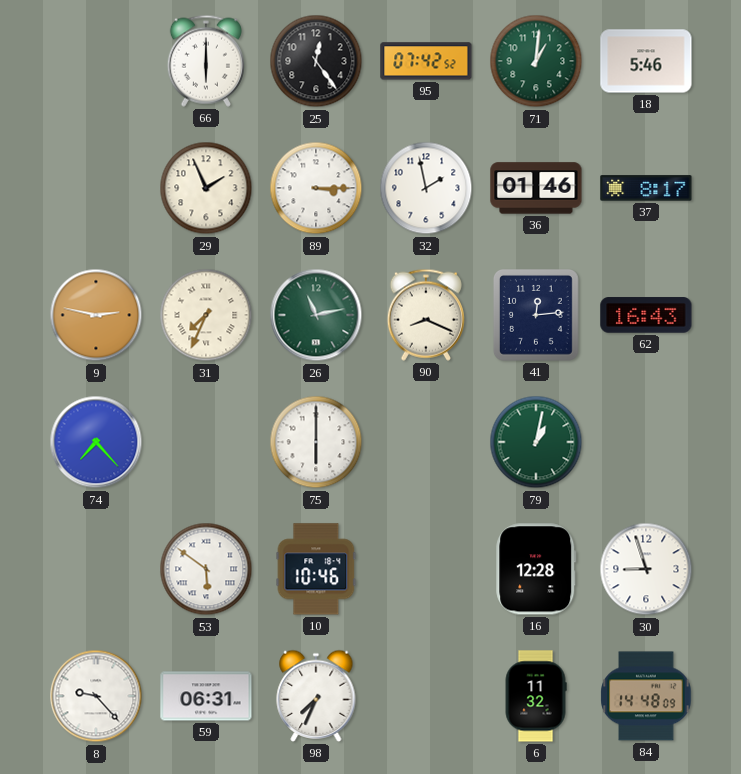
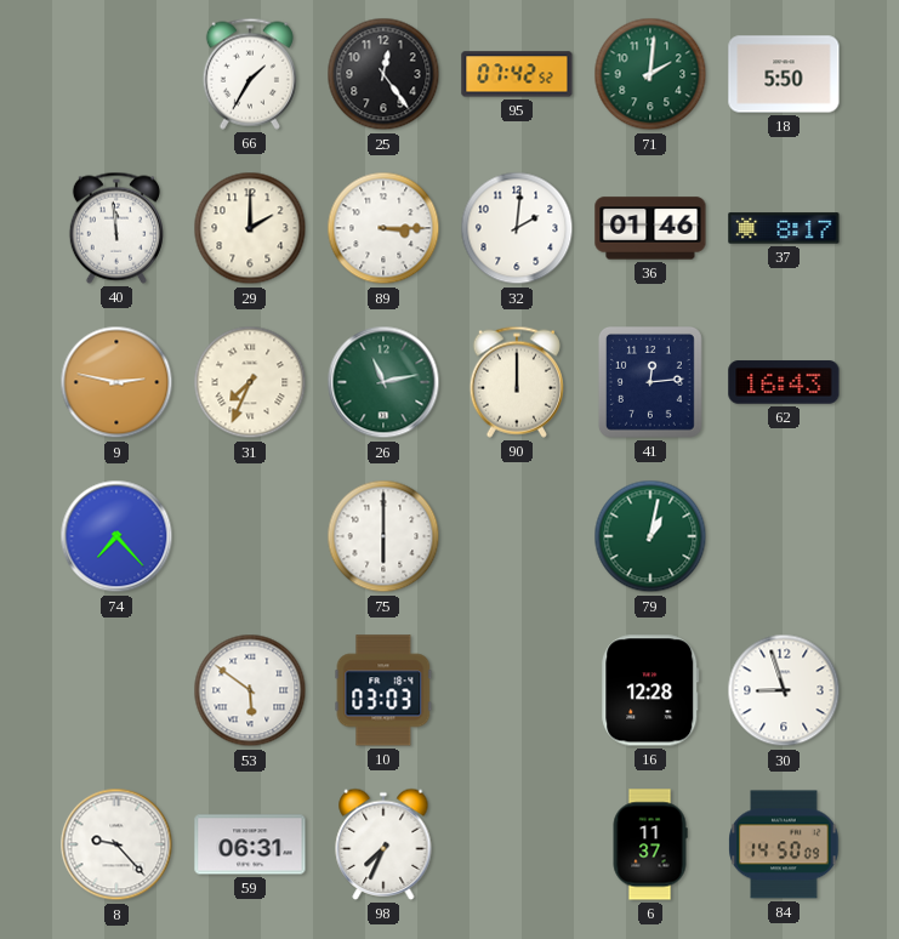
66: 6:00 -> 1:35 (250, 74)
71: 1:01 -> 2:01 (650, 74)
18: 5:46 -> 5:50 (784, 74)
40: none -> 11:59 (116, 228)
29: 1:56 -> 2:00 (250, 228)
32: 1:58 -> 2:01 (517, 228)
90: 8:19 -> 12:00 (517, 382)
10: 10:46 -> 03:03 (383, 690)
6: 11:32 -> 11:37 (650, 844)
84: 14:48 -> 14:50 (784, 844)
